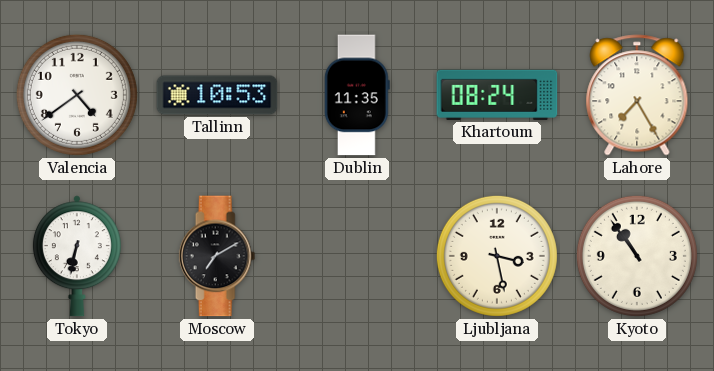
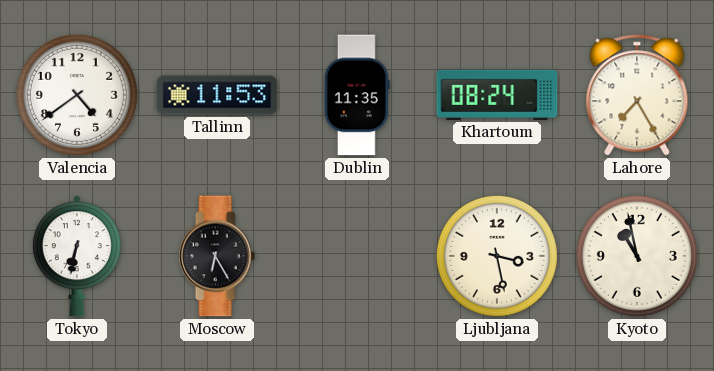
Tallinn: 10:53 -> 11:53 (217, 95)
Moscow: 7:10 -> 6:25 (217, 256)
Kyoto: 10:54 -> 10:58 (637, 256)
